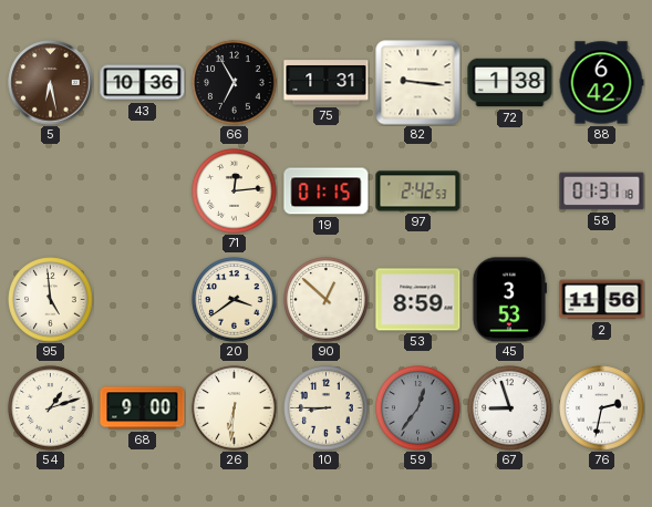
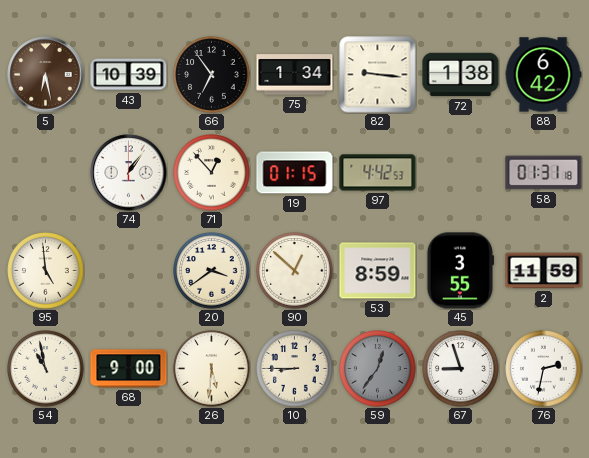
43: 10:36 -> 10:39 (129, 75)
66: 6:55 -> 6:54 (212, 75)
75: 1:31 -> 1:34 (295, 75)
74: none -> 1:06 (129, 173)
71: 12:14 -> 12:53 (212, 173)
97: 2:42 -> 4:42 (378, 173)
45: 3:53 -> 3:55 (460, 271)
2: 11:56 -> 11:59 (544, 271)
54: 1:12 -> 10:58 (46, 369)
26: 6:31 -> 5:31 (212, 369)
